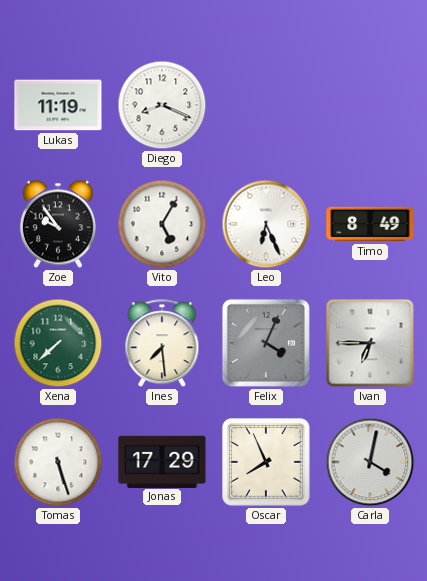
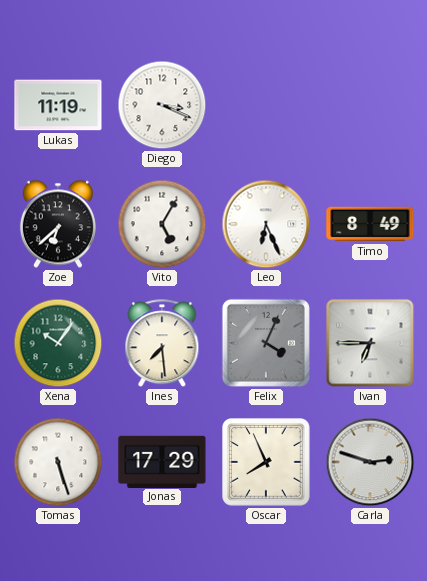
Diego: 8:19 -> 3:19 (162, 105)
Zoe: 9:54 -> 6:38 (58, 224)
Xena: 7:38 -> 10:06 (58, 343)
Carla: 4:02 -> 2:48 (370, 462)
